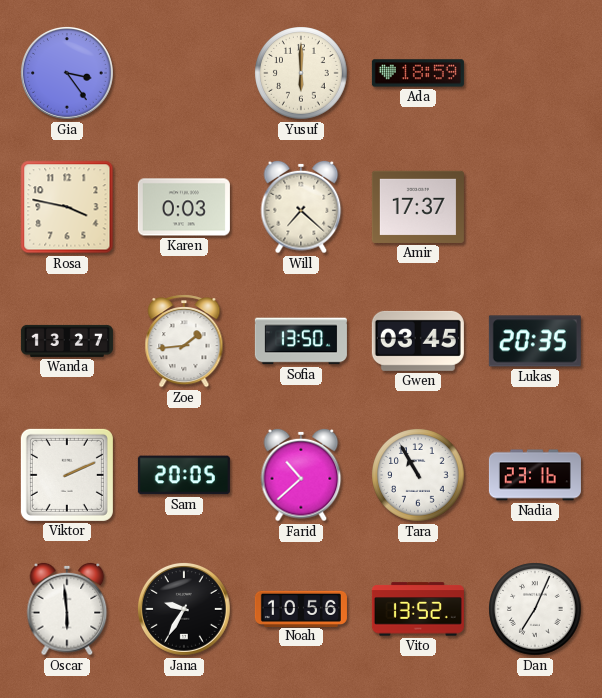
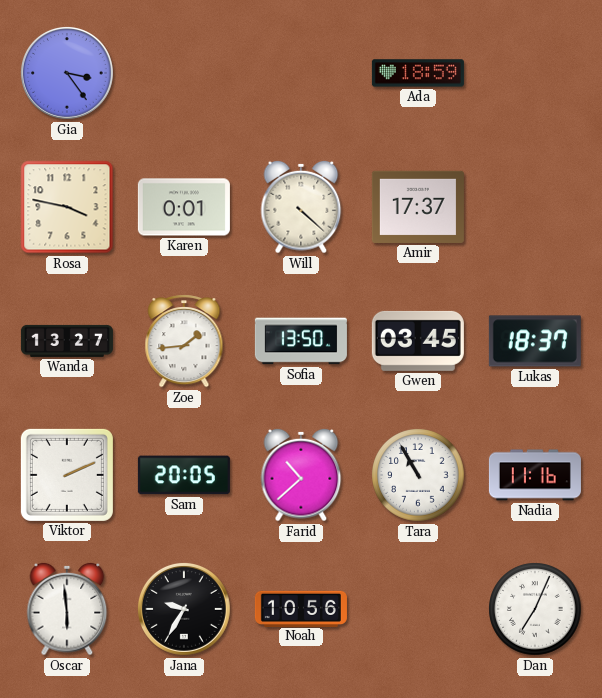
Yusuf: 6:00 -> none (301, 73)
Karen: 0:03 -> 0:01 (184, 207)
Will: 7:22 -> 4:22 (301, 207)
Lukas: 20:35 -> 18:37 (535, 341)
Nadia: 23:16 -> 11:16 (535, 475)
Vito: 13:52 -> none (418, 609)
